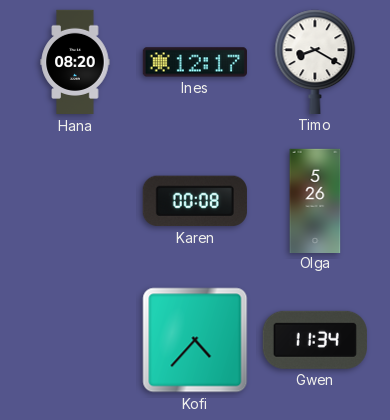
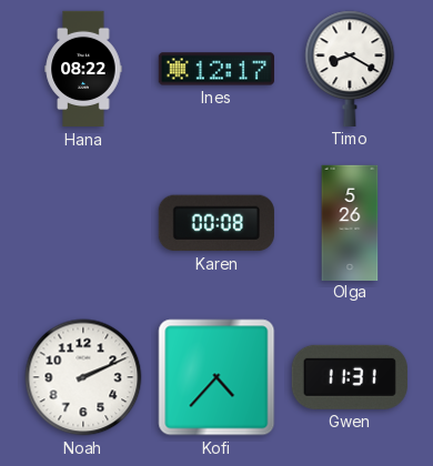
Hana: 08:20 -> 08:22 (83, 69)
Noah: none -> 2:11 (83, 377)
Gwen: 11:34 -> 11:31 (350, 377)
